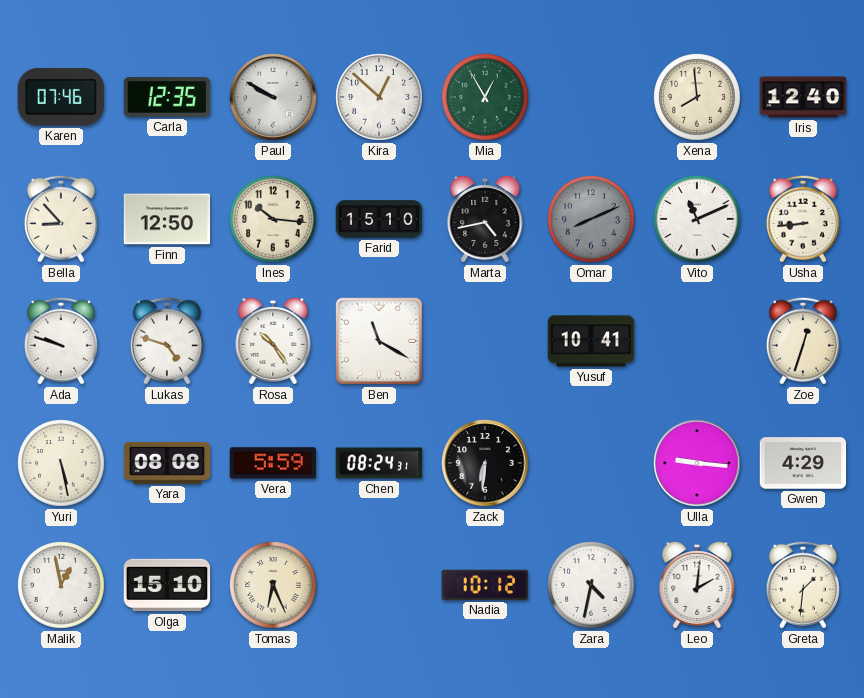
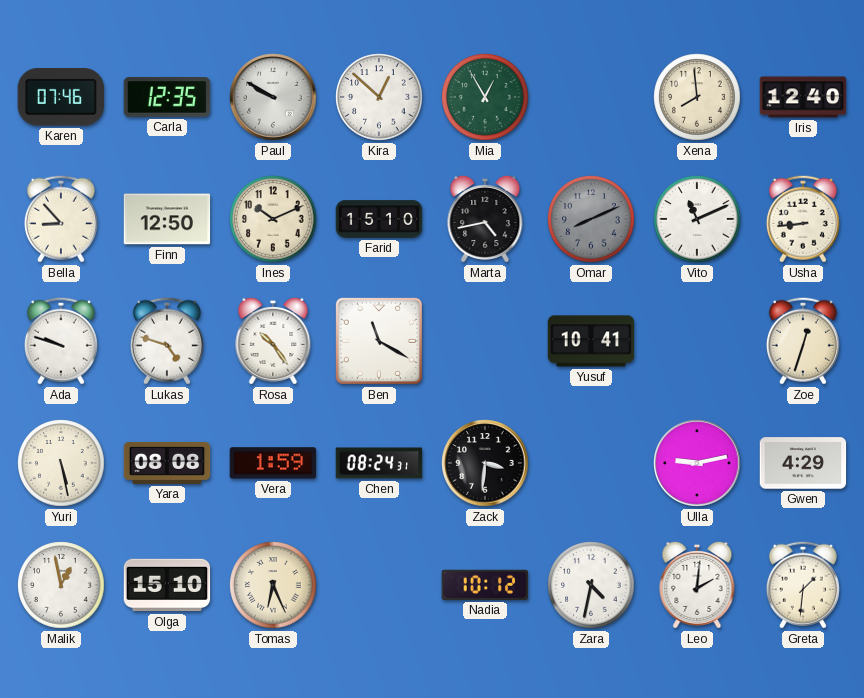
Ines: 10:16 -> 10:11 (273, 219)
Vera: 5:59 -> 1:59 (273, 463)
Zack: 6:31 -> 3:31 (485, 463)
Ulla: 9:16 -> 9:13 (697, 463)
